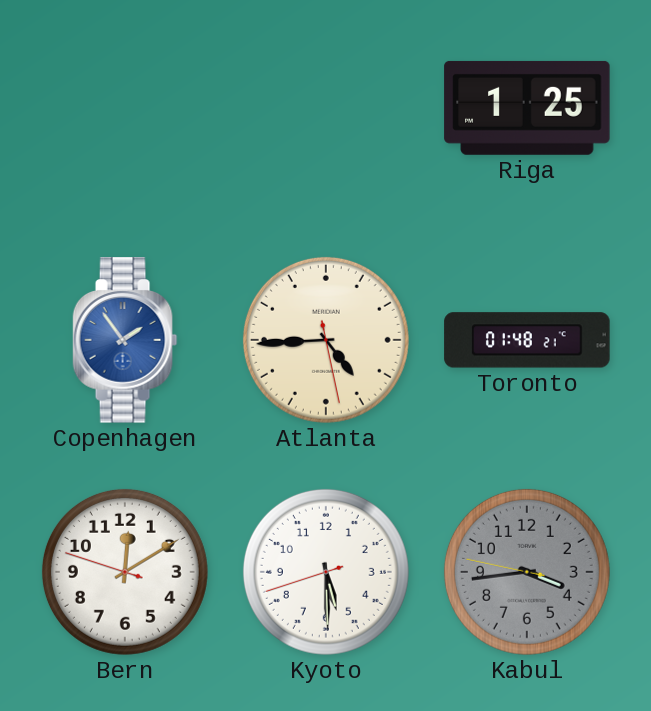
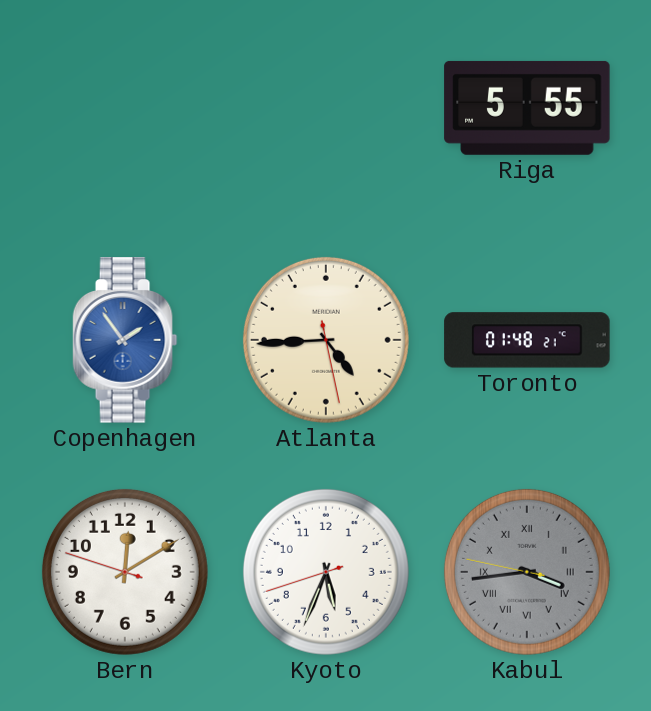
Riga: 1:25 -> 5:55 (527, 108)
Kyoto: 5:29 -> 5:33 (326, 572)
Kabul numerals: Arabic -> Roman (527, 572)
